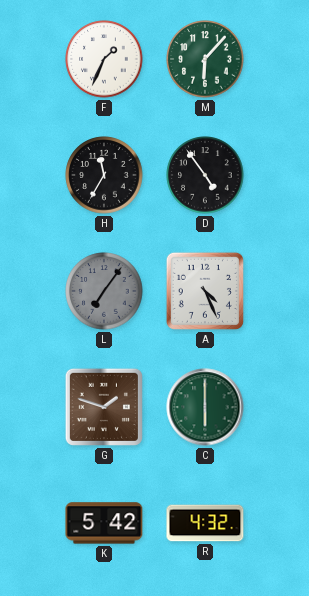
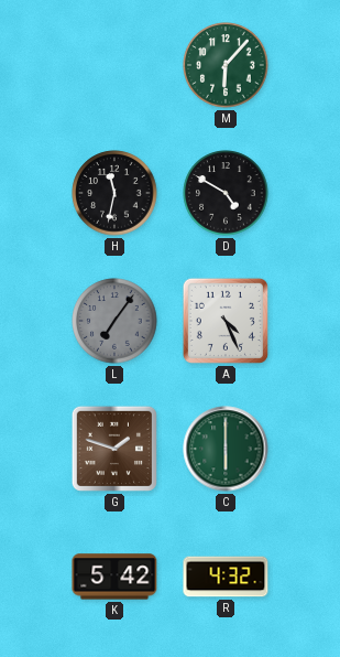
F: 1:34 -> none (104, 59)
H: 11:35 -> 11:32 (114, 193)
D: 4:54 -> 4:50 (226, 193)
